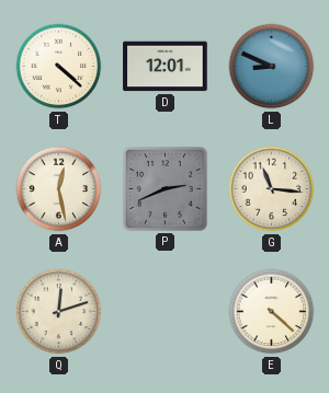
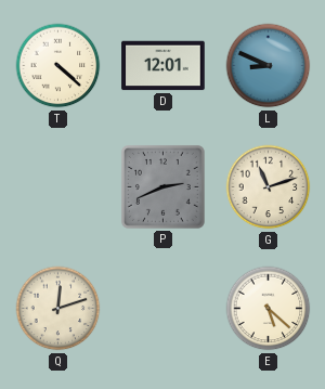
A: 12:28 -> none (59, 189)
G: 11:16 -> 11:12 (269, 187)
E: 4:22 -> 5:22 (269, 309)
